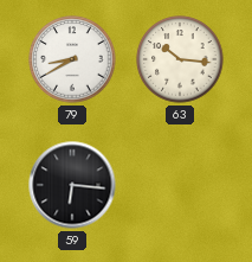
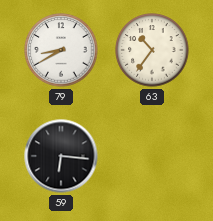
63: 10:16 -> 10:36 (152, 50)
